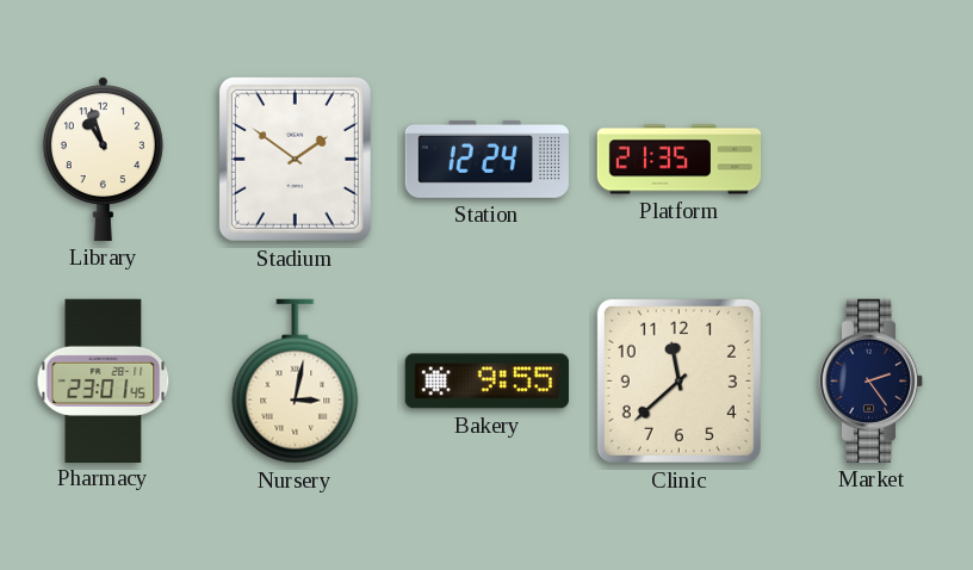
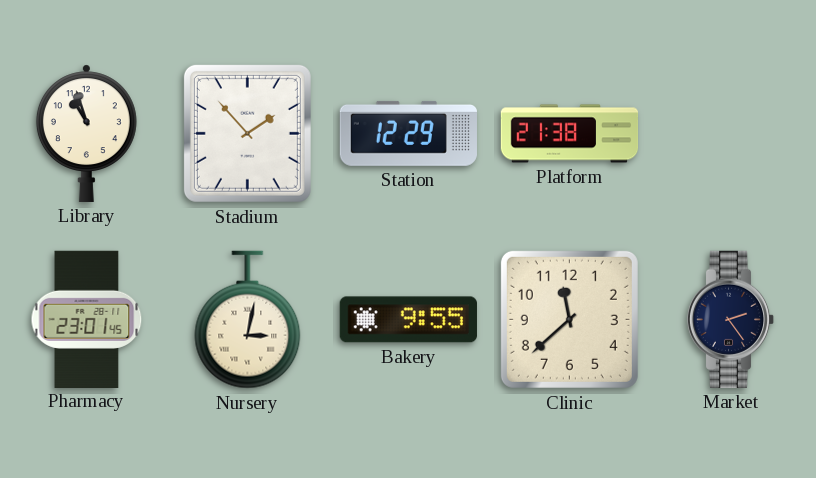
Stadium: 1:51 -> 1:53 (247, 133)
Station: 12:24 -> 12:29 (408, 133)
Platform: 21:35 -> 21:38 (570, 134)
